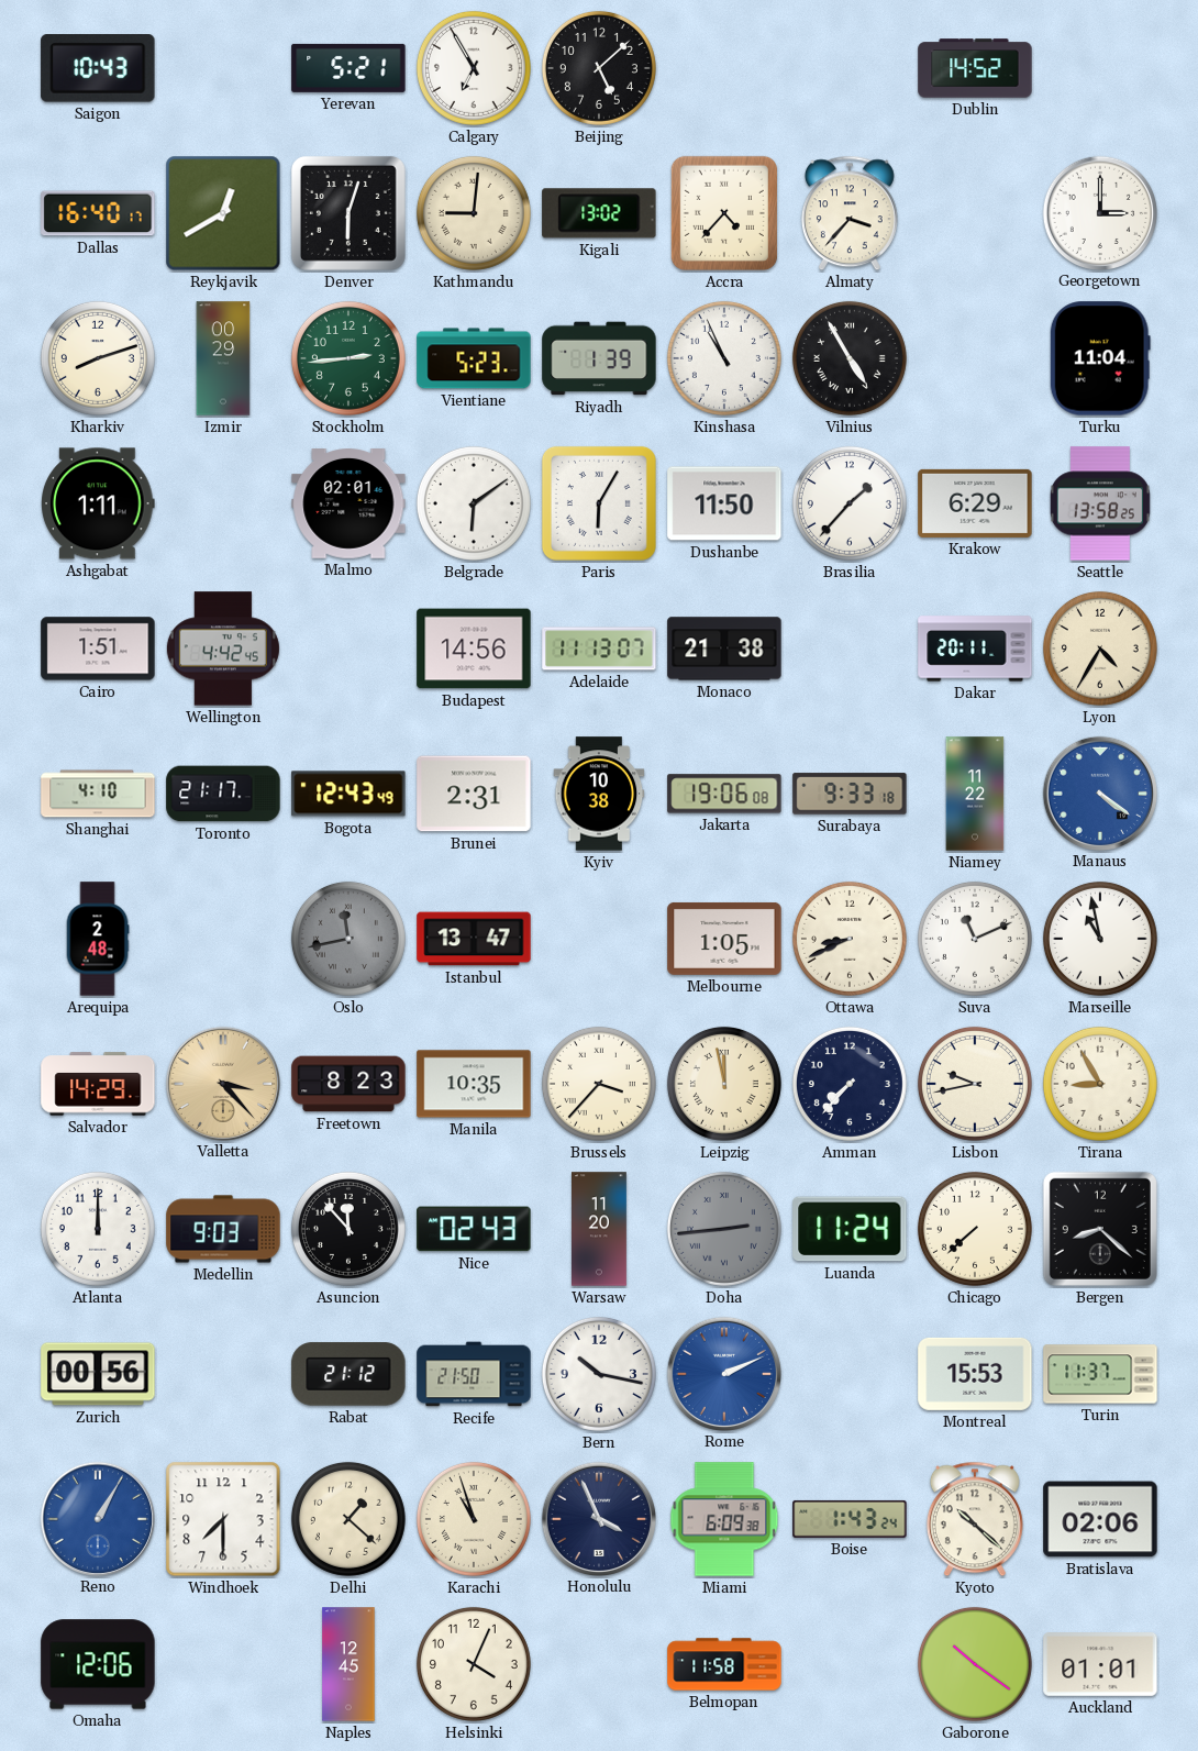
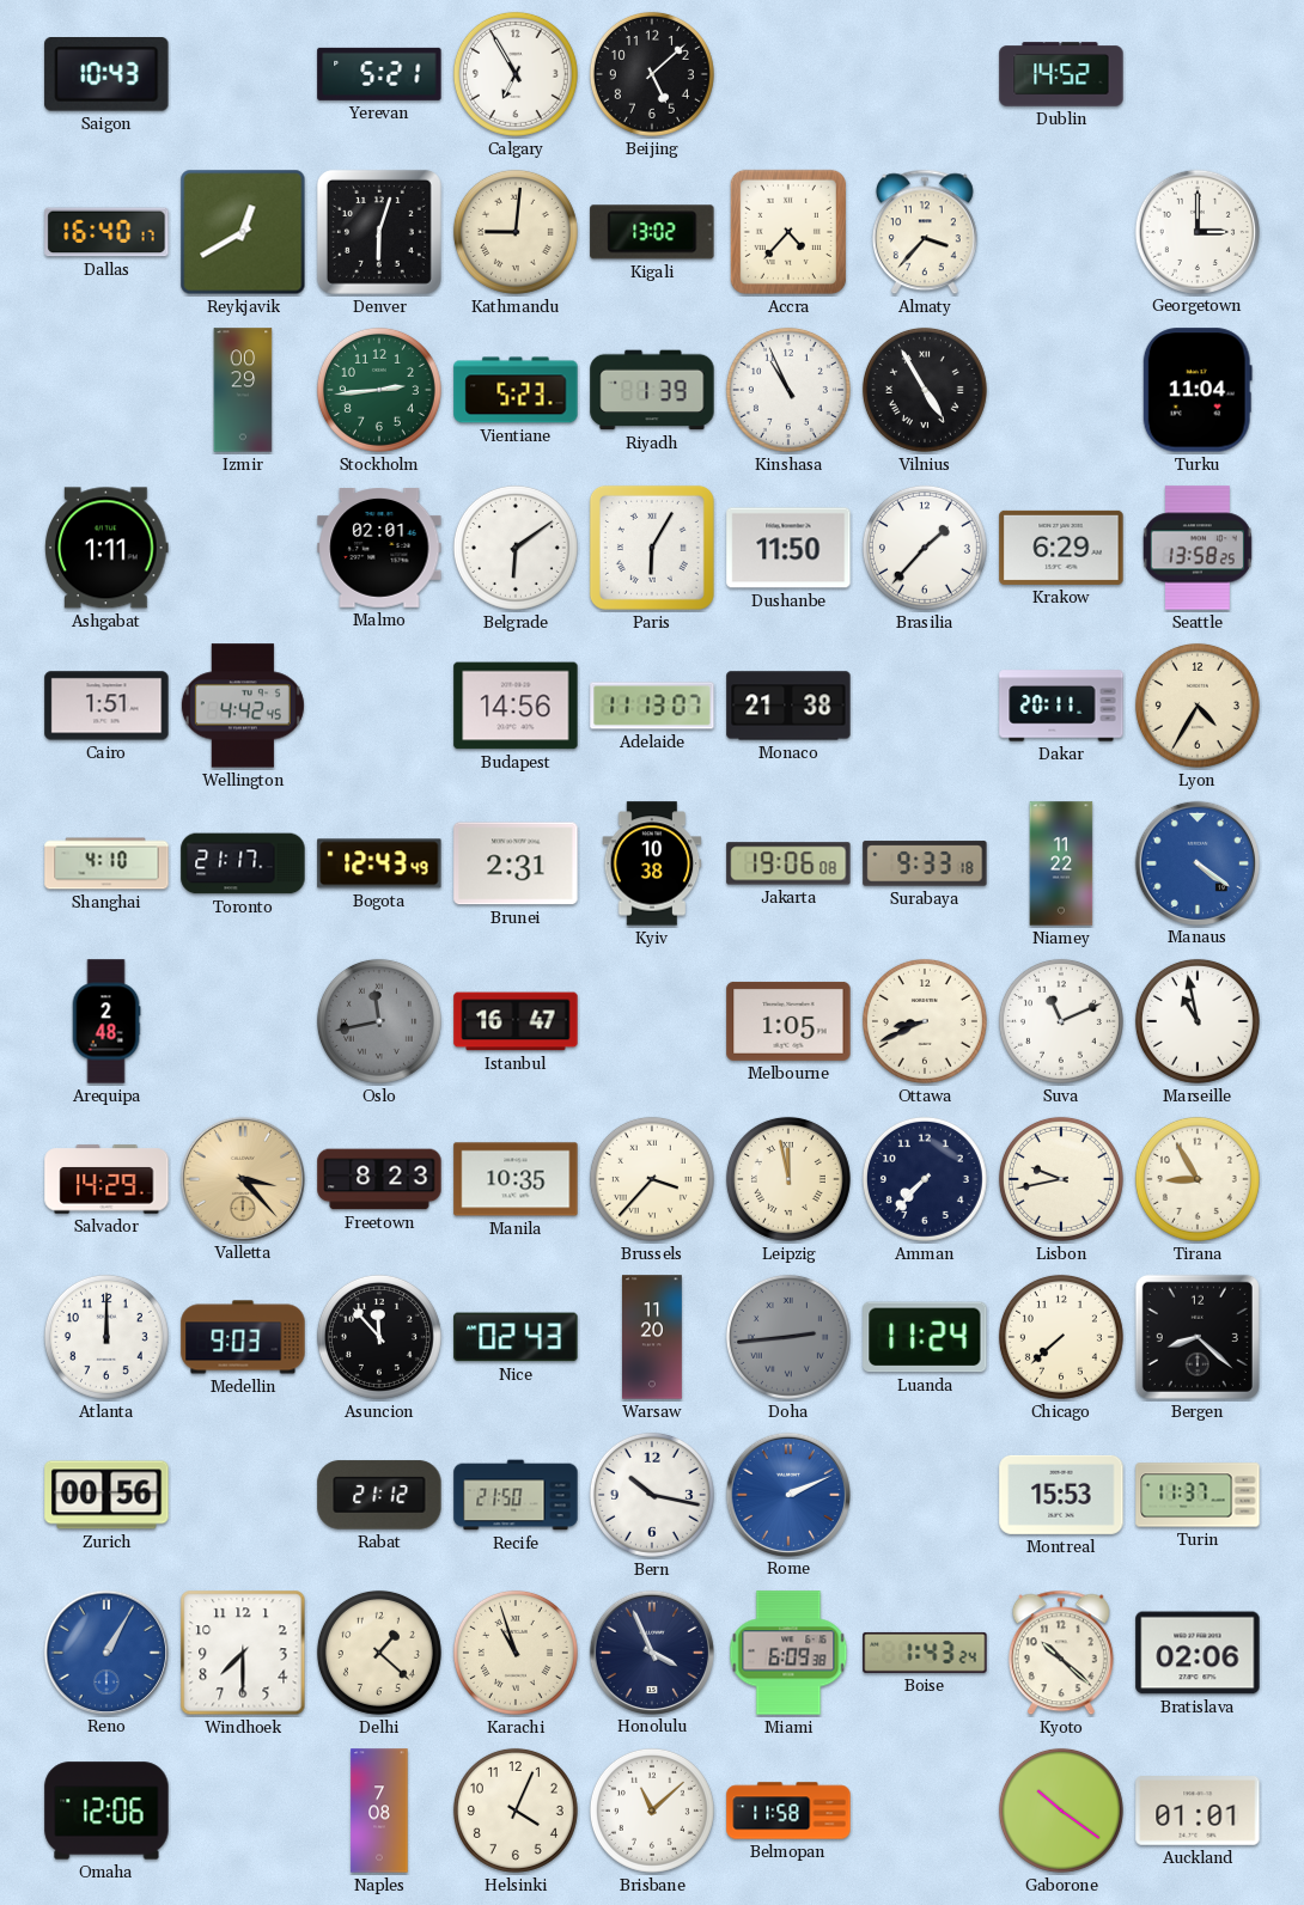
Kharkiv: 8:12 -> none (98, 358)
Istanbul: 13:47 -> 16:47 (516, 1021)
Naples: 12:45 -> 7:08 (379, 1811)
Brisbane: none -> 11:08 (652, 1811)
